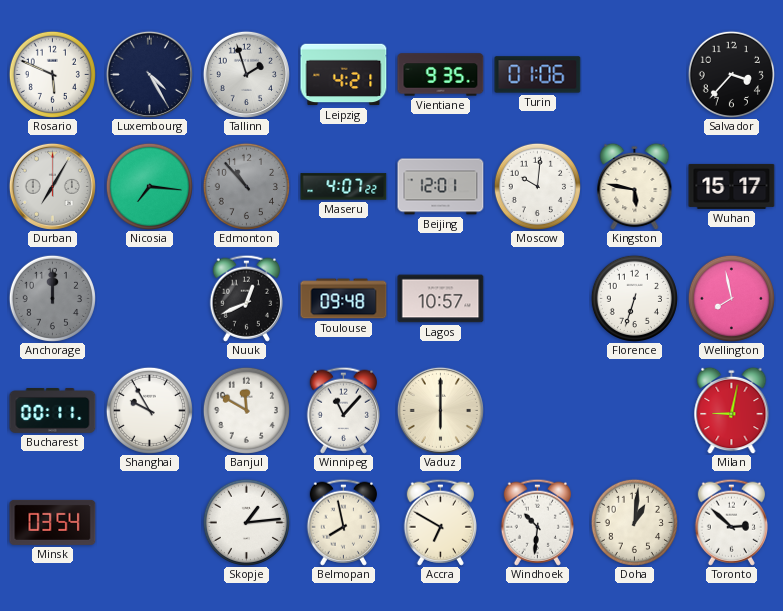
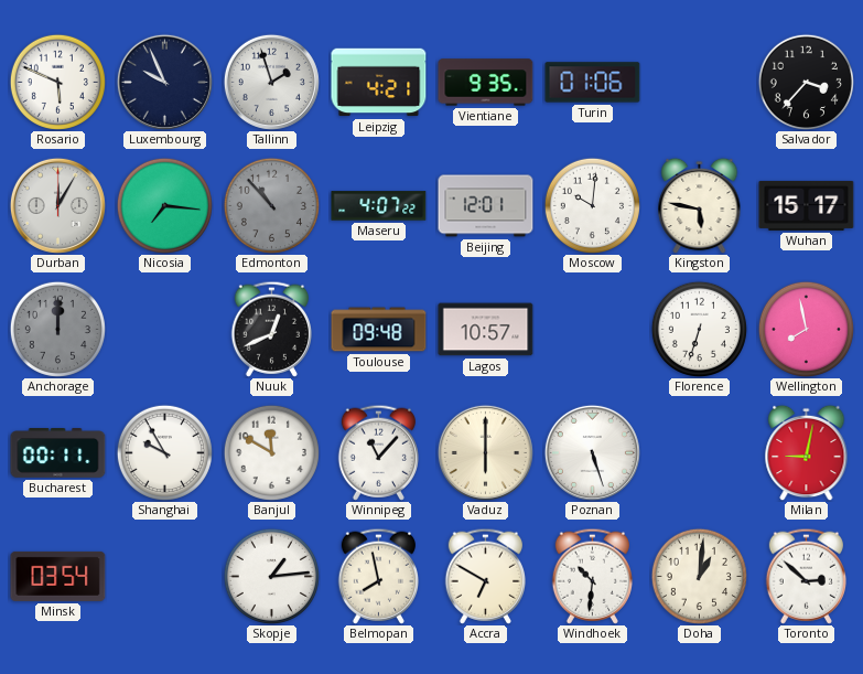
Luxembourg: 4:25 -> 9:56 (164, 82)
Durban: 7:05 -> 12:05 (57, 205)
Poznan: none -> 5:27 (592, 452)
